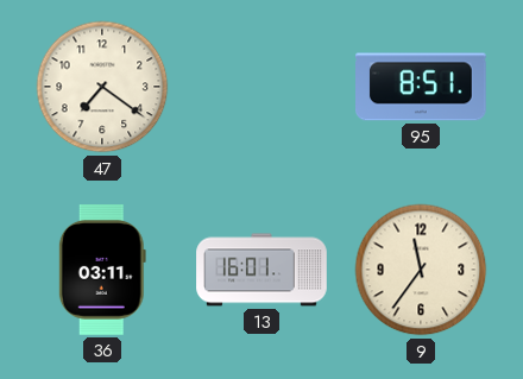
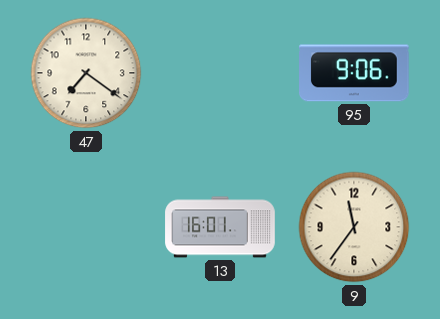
95: 8:51 -> 9:06 (355, 73)
36: 03:11 -> none (102, 271)
